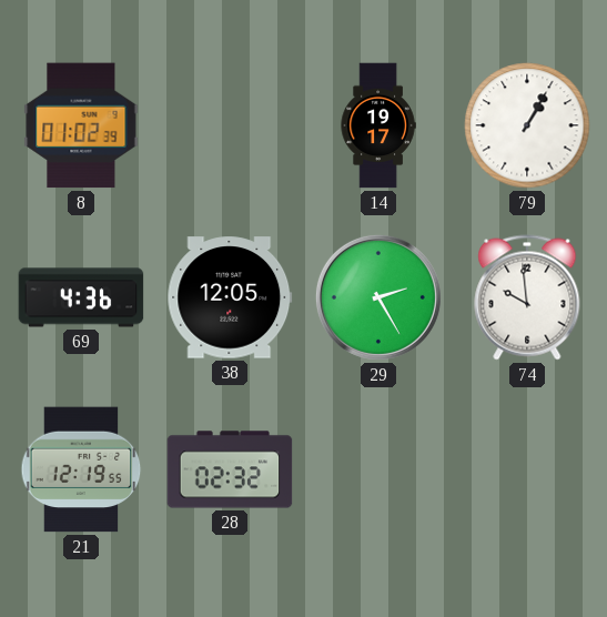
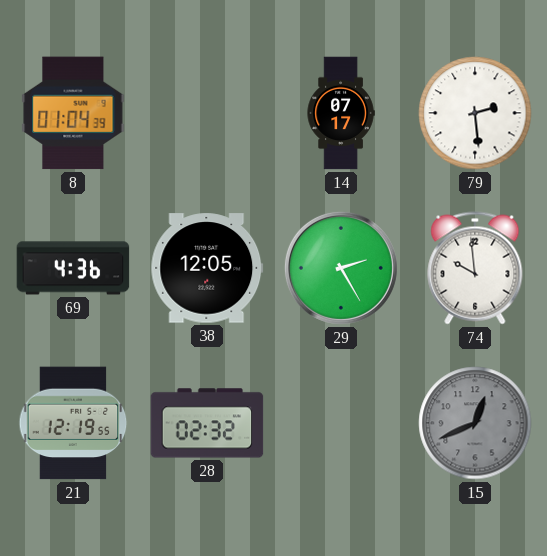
8: 01:02 -> 01:04 (73, 113)
14: 19:17 -> 07:17 (341, 113)
79: 1:05 -> 2:29 (475, 113)
15: none -> 12:41 (475, 423)
